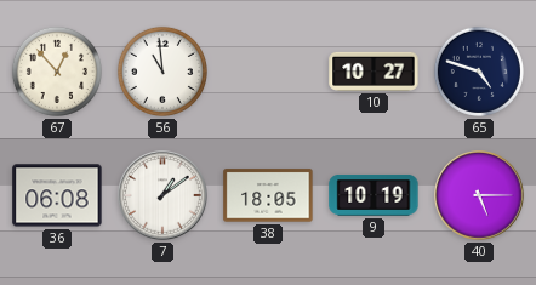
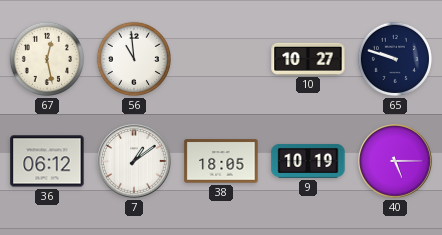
67: 12:53 -> 12:28 (47, 59)
65: 4:48 -> 9:48 (395, 59)
36: 06:08 -> 06:12 (47, 161)
